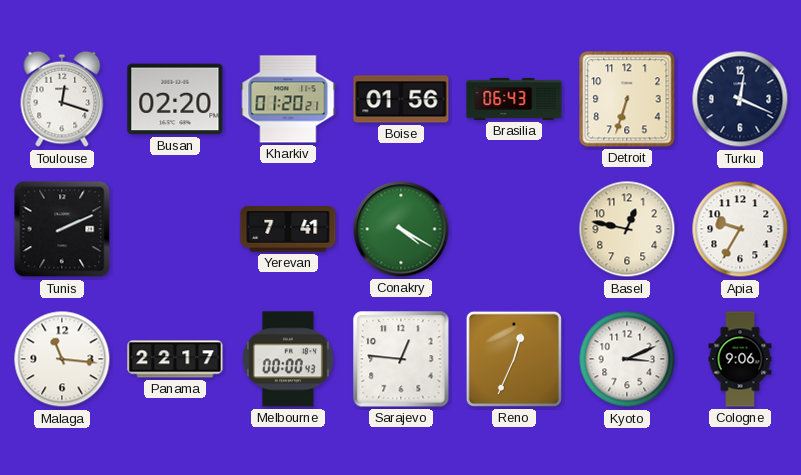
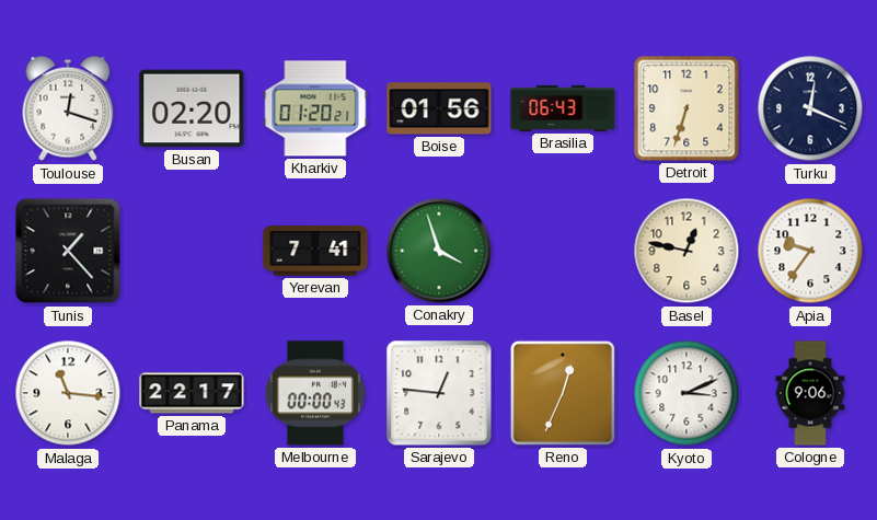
Tunis: 2:11 -> 1:23 (68, 251)
Conakry: 4:20 -> 3:57 (439, 251)
Apia: 9:35 -> 9:36 (810, 251)
